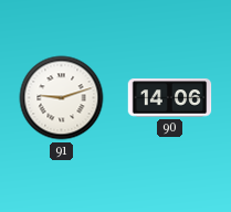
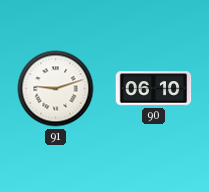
90: 14:06 -> 06:10 (154, 89)
